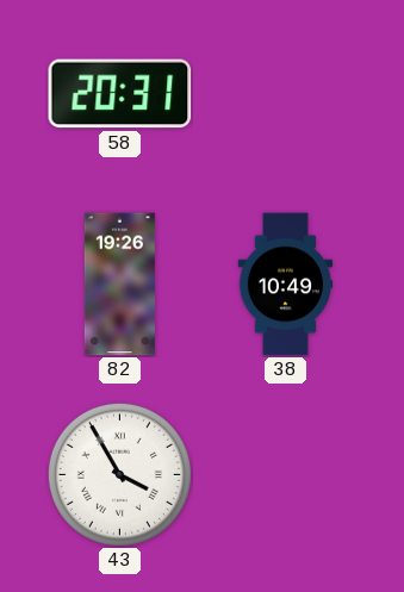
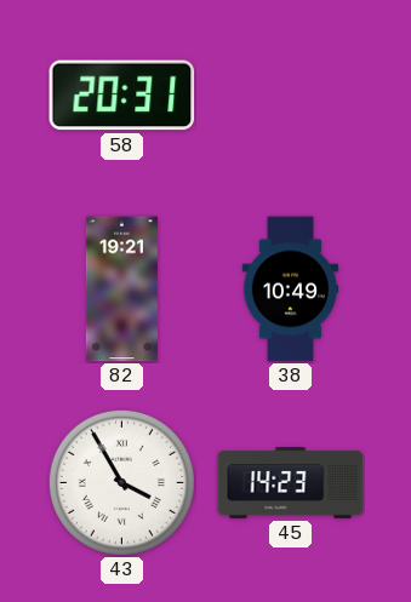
82: 19:26 -> 19:21 (121, 289)
45: none -> 14:23 (291, 483)
